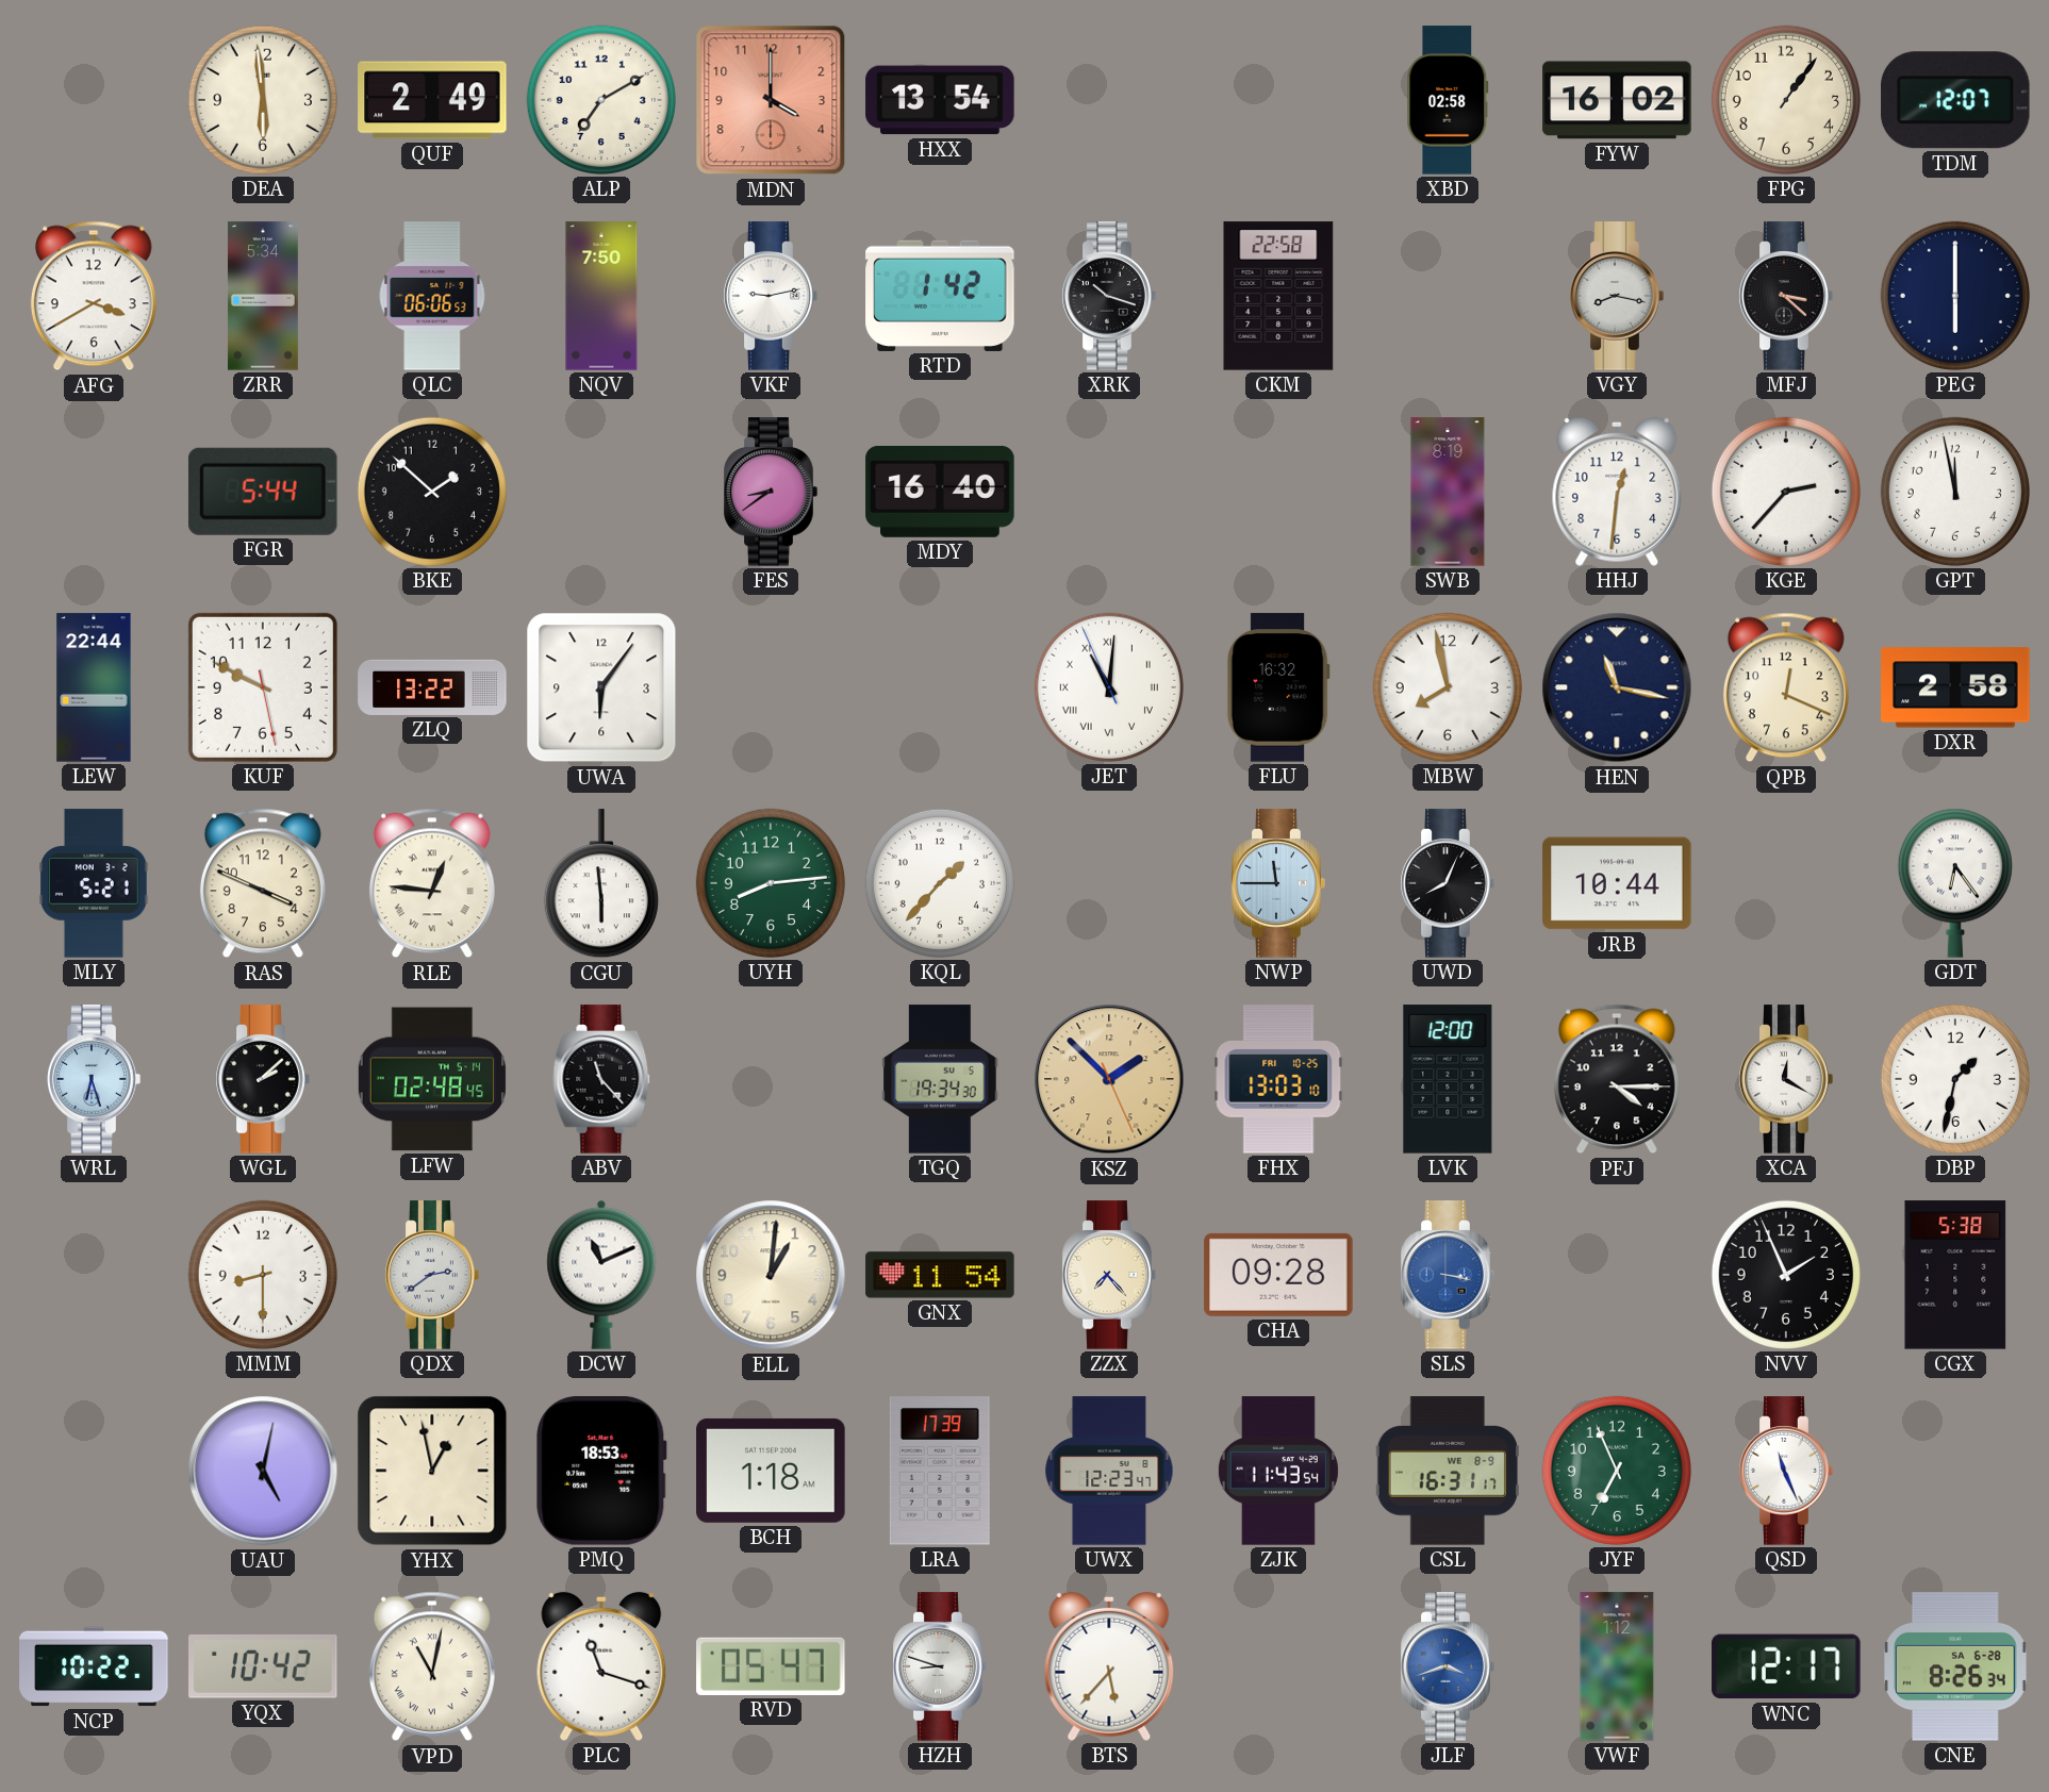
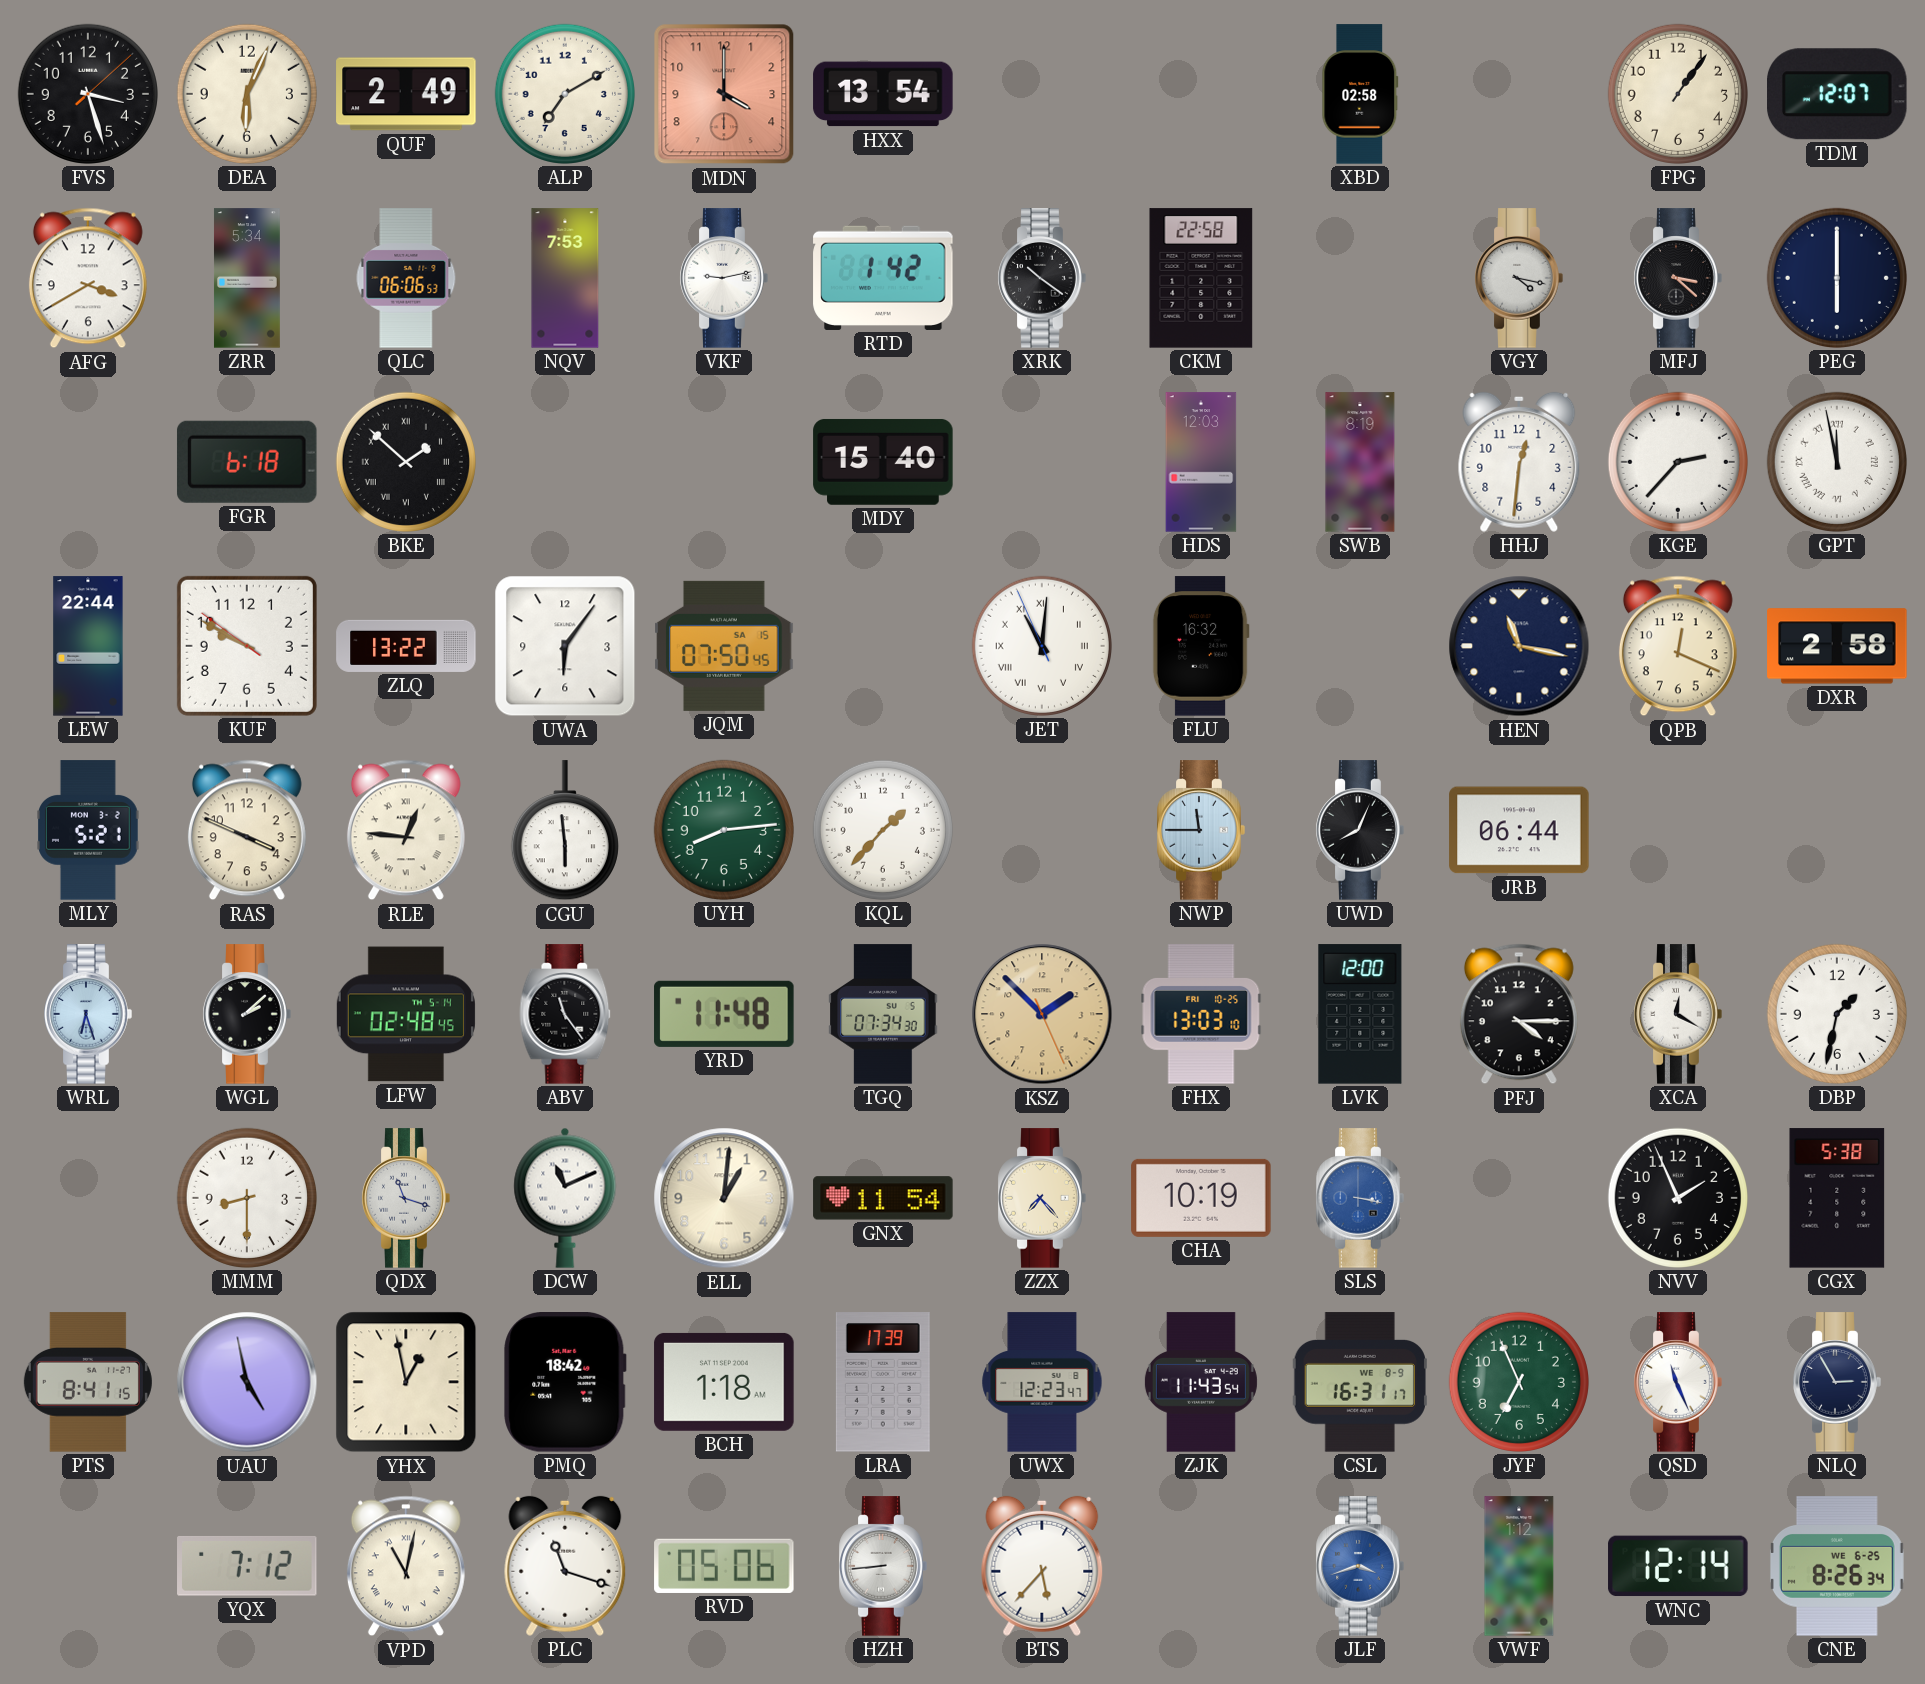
FVS: none -> 3:27 (88, 94)
DEA: 5:59 -> 6:04 (247, 94)
FYW: 16:02 -> none (1617, 100)
NQV: 7:50 -> 7:53 (565, 278)
XRK: 10:18 -> 10:21 (1042, 278)
VGY: 8:17 -> 4:17 (1519, 278)
FGR: 5:44 -> 6:18 (247, 462)
BKE numerals: Arabic -> Roman (406, 462)
FES: 8:39 -> none (771, 492)
MDY: 16:40 -> 15:40 (883, 462)
HDS: none -> 12:03 (1201, 462)
GPT numerals: Arabic -> Roman (1837, 462)
KUF: 9:49:28 -> 9:49:51 (247, 646)
JQM: none -> 07:50 (724, 646)
MBW: 7:58 -> none (1448, 687)
JRB: 10:44 -> 06:44 (1519, 830)
GDT: 6:24 -> none (1955, 883)
ABV: 11:23 -> 11:24 (565, 1014)
YRD: none -> 11:48 (724, 1014)
TGQ: 19:34 -> 07:34 (883, 1014)
QDX: 2:39 -> 11:18 (406, 1198)
CHA: 09:28 -> 10:19 (1201, 1198)
PTS: none -> 8:41 (88, 1382)
UAU: 5:02 -> 4:58 (247, 1382)
PMQ: 18:53 -> 18:42 (565, 1382)
NLQ: none -> 2:55 (1837, 1382)
NCP: 10:22 -> none (94, 1666)
YQX: 10:42 -> 7:12 (247, 1566)
RVD: 05:47 -> 05:06 (724, 1566)
HZH: 8:48 -> 8:44 (883, 1566)
WNC: 12:17 -> 12:14 (1678, 1566)
CNE date: SA 6-28 -> WE 6-25 (1837, 1566)
